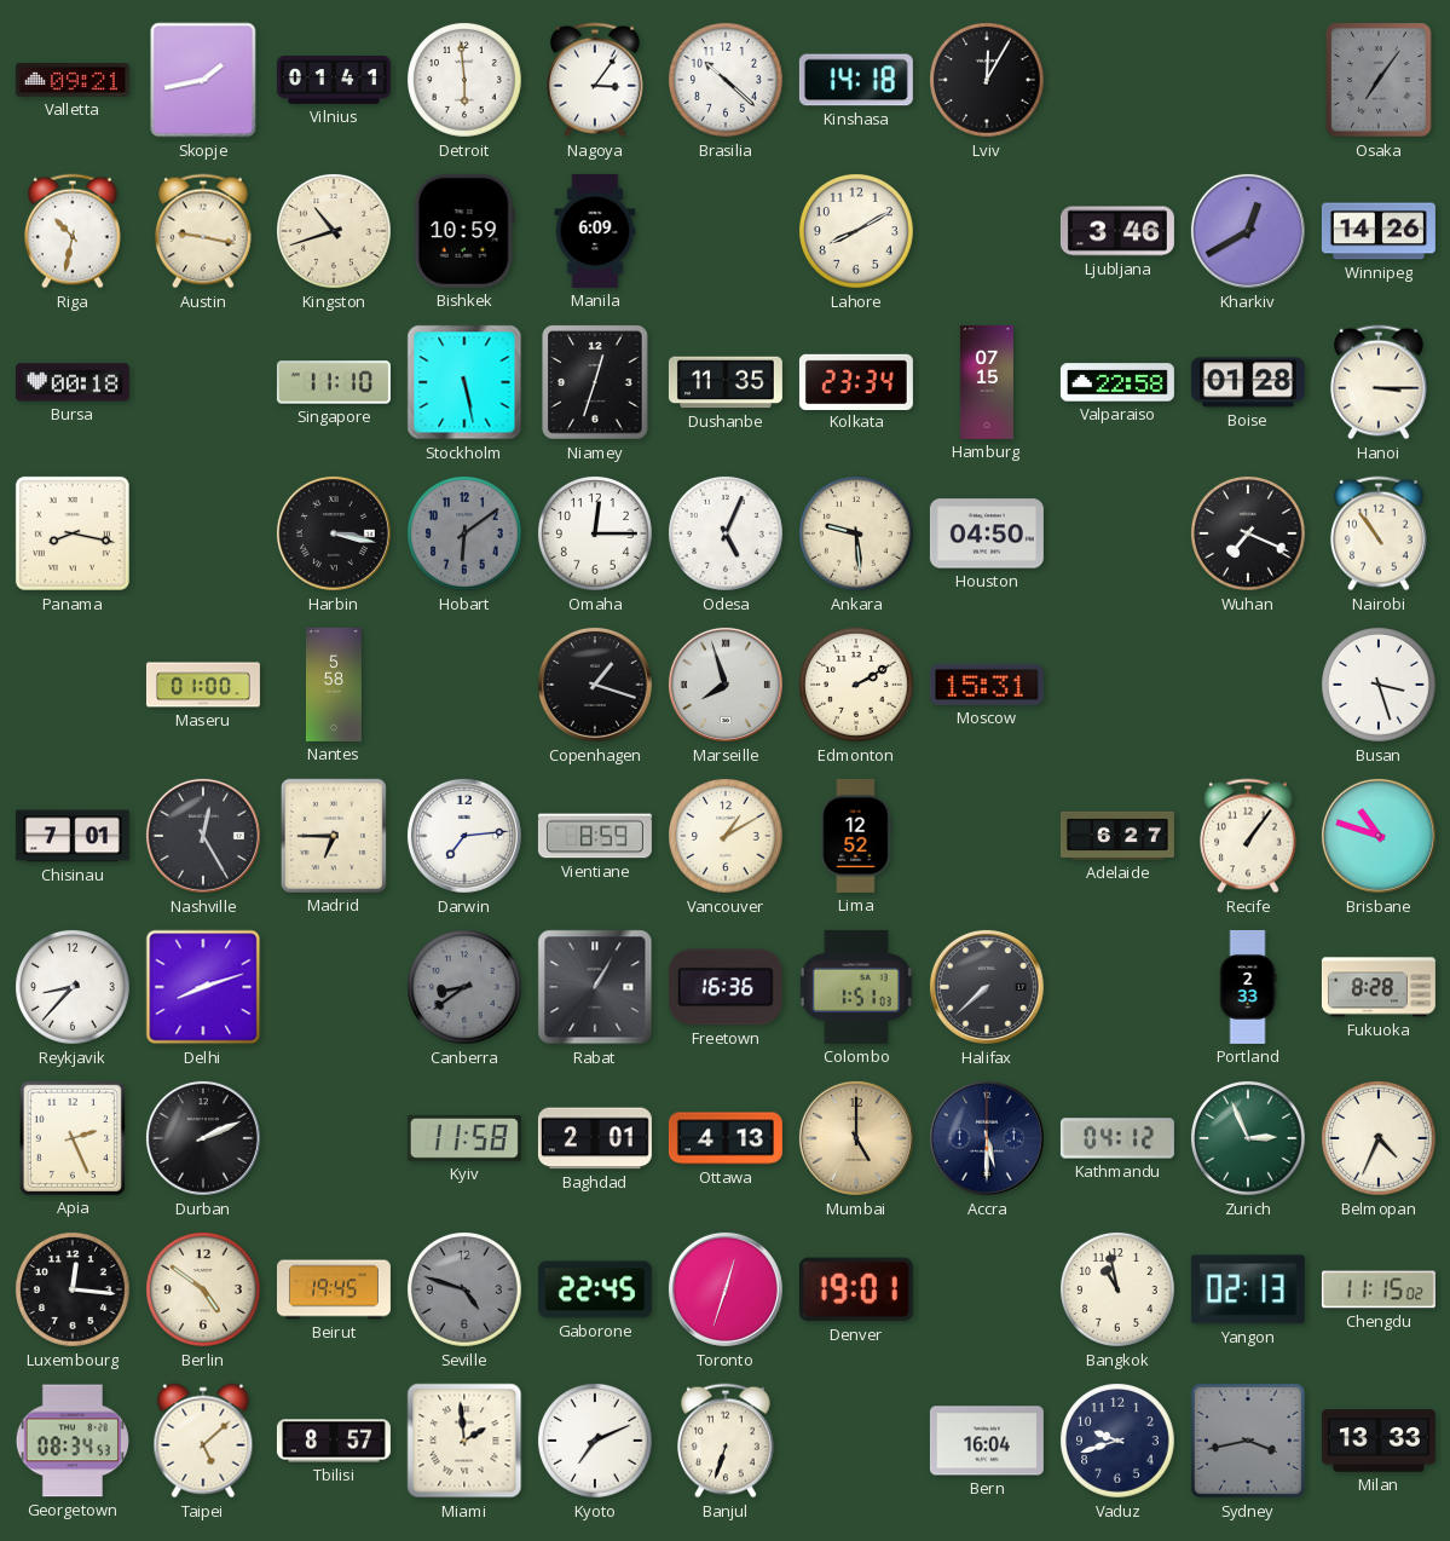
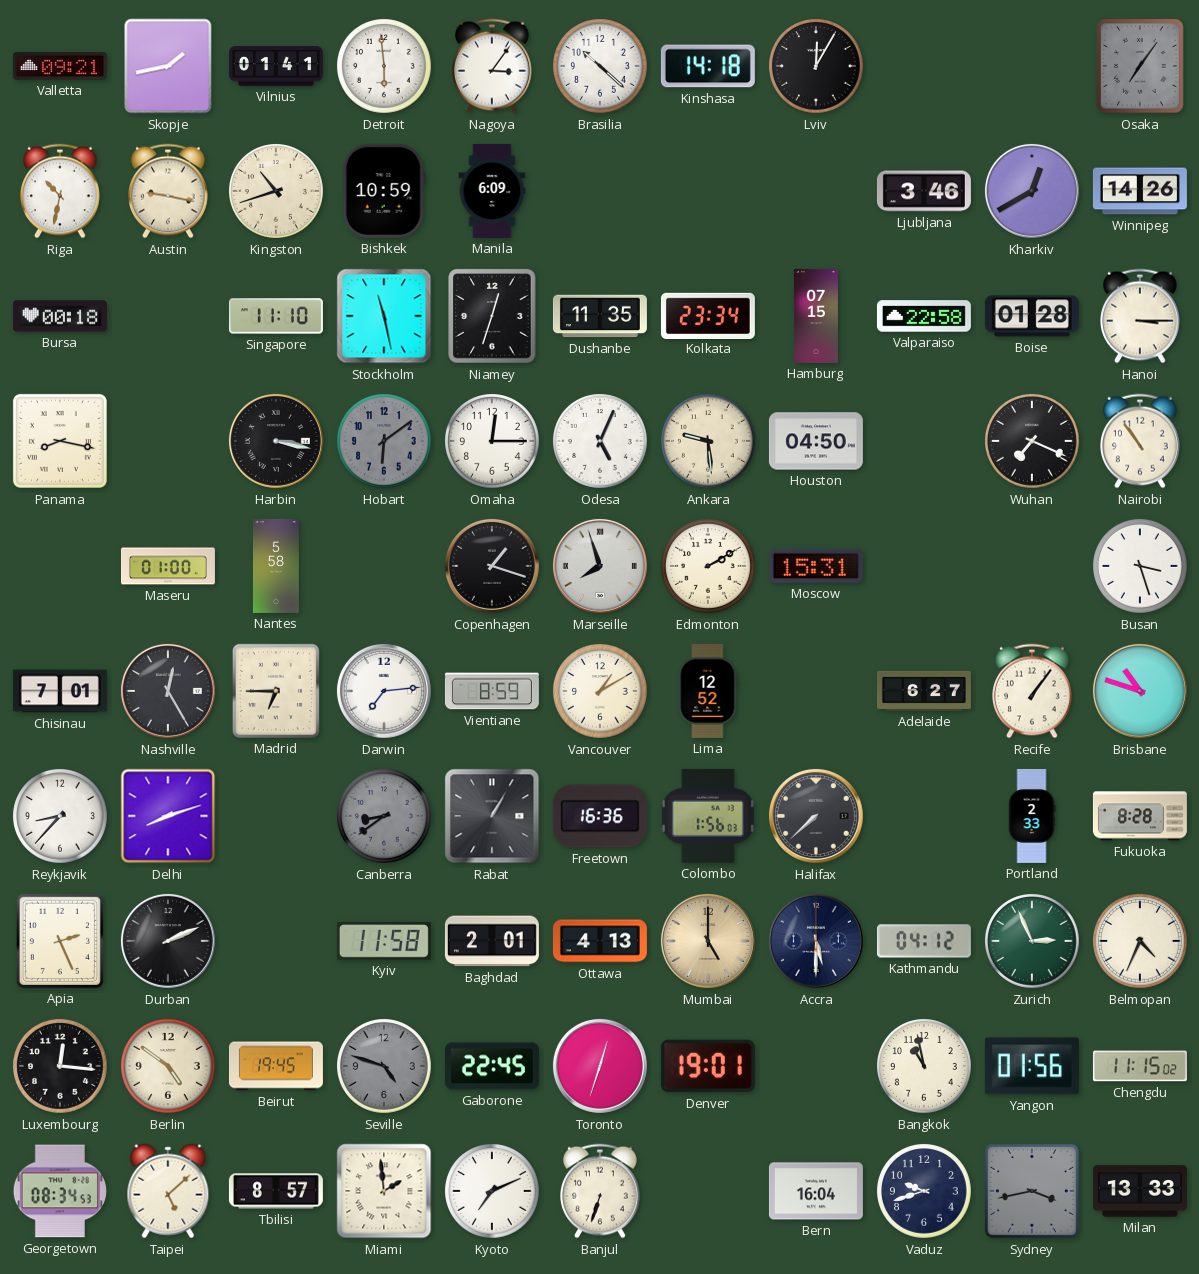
Lahore: 8:10 -> none (857, 232)
Stockholm: 5:28 -> 11:28 (384, 316)
Colombo: 1:51 -> 1:56 (708, 816)
Yangon: 02:13 -> 01:56 (1032, 1066)
